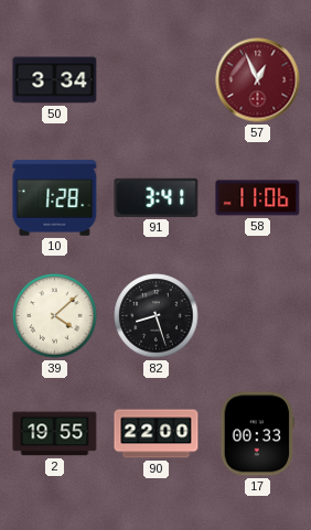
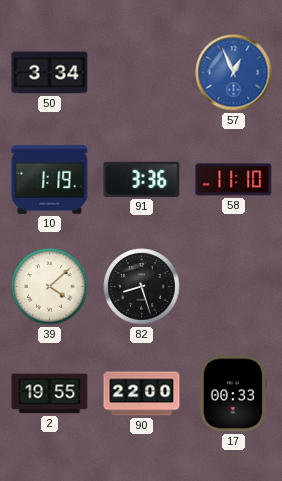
57 dial: burgundy -> blue (234, 73)
10: 1:28 -> 1:19 (50, 180)
91: 3:41 -> 3:36 (142, 179)
58: 11:06 -> 11:10 (234, 180)
